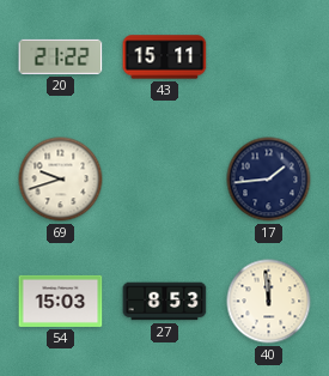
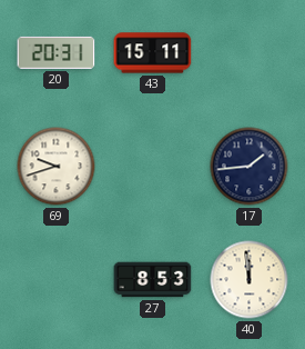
20: 21:22 -> 20:31 (57, 52)
54: 15:03 -> none (61, 301)
